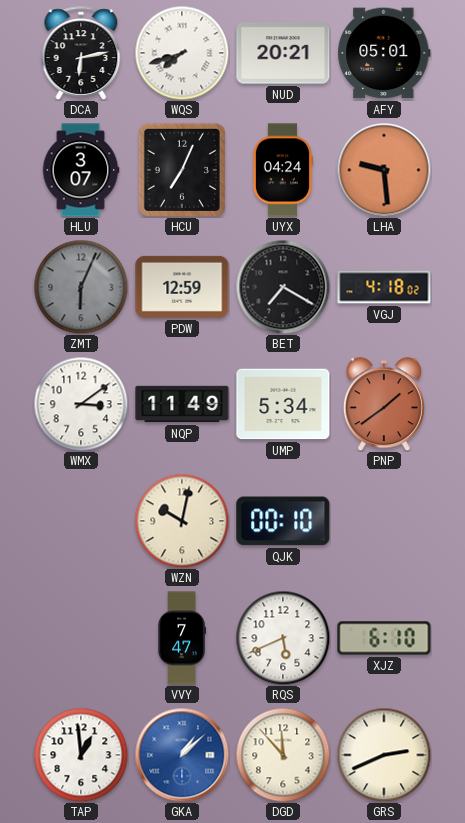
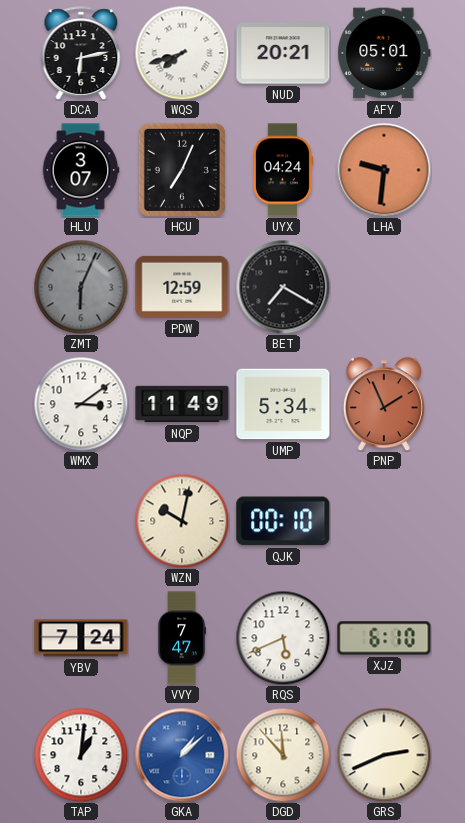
LHA: 9:29 -> 9:31 (384, 170)
VGJ: 4:18 -> none (384, 287)
PNP: 1:39 -> 1:56 (384, 404)
YBV: none -> 7:24 (81, 638)
TAP: 12:59 -> 1:01 (81, 755)
